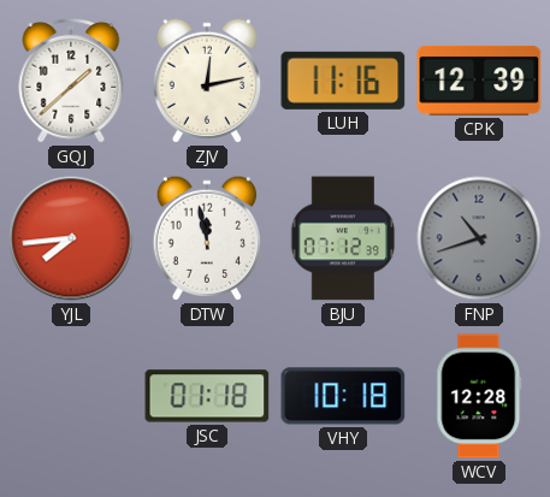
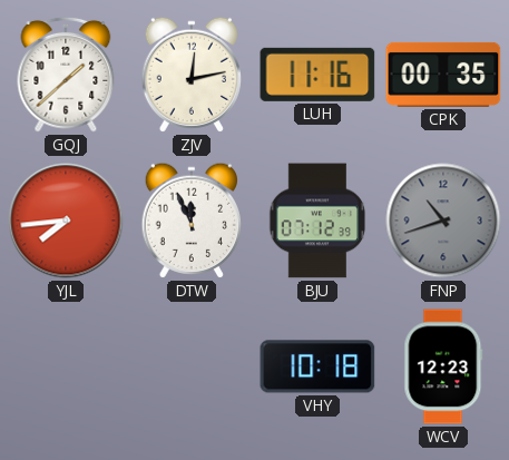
CPK: 12:39 -> 00:35 (443, 75)
DTW: 11:58 -> 11:56 (190, 221)
JSC: 01:18 -> none (207, 396)
WCV: 12:28 -> 12:23 (443, 366)
